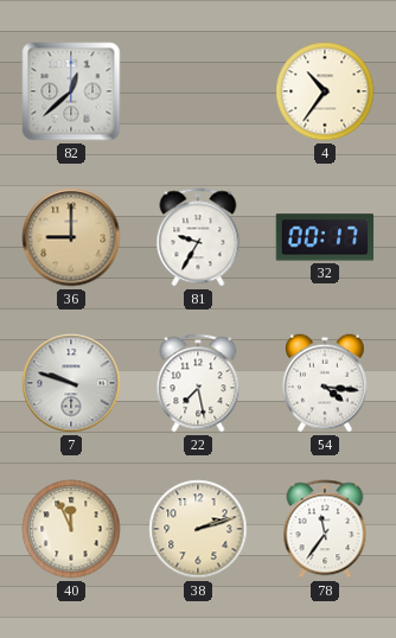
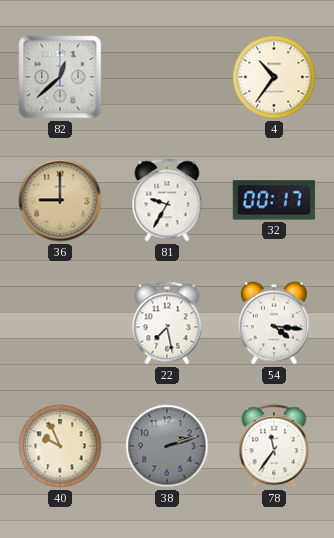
7: 9:48 -> none (71, 383)
40: 11:56 -> 9:56 (60, 446)
38 dial: cream -> grey (167, 446)
